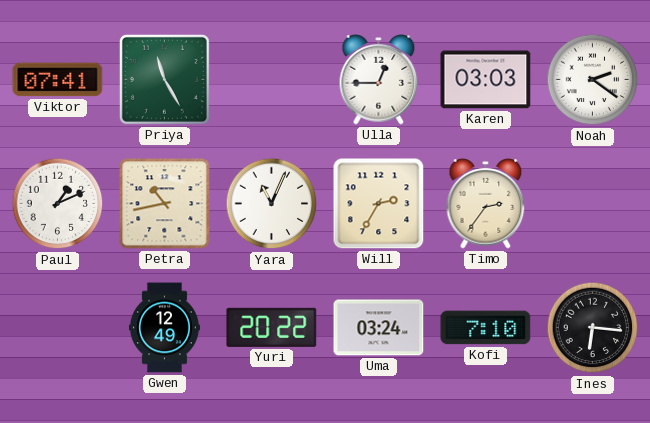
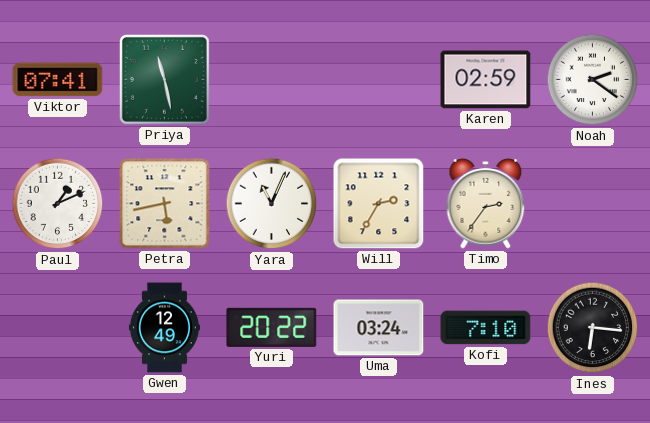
Priya: 11:25 -> 11:28 (164, 79)
Ulla: 12:45 -> none (379, 80)
Karen: 03:03 -> 02:59 (486, 80)
Petra: 10:43 -> 5:43 (165, 204)
